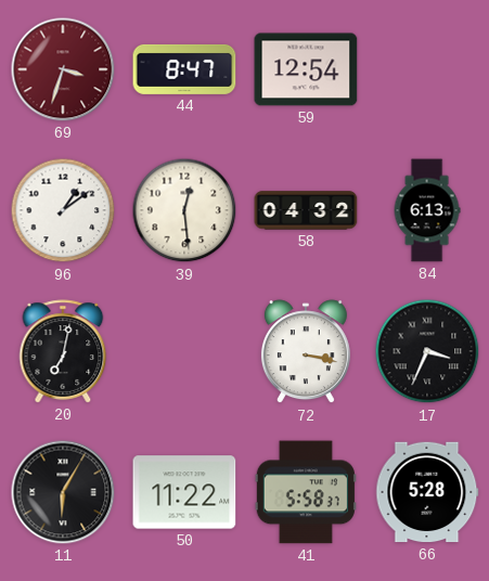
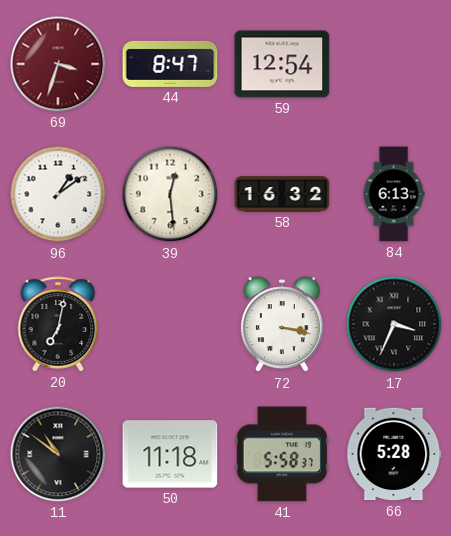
58: 04:32 -> 16:32 (282, 194)
11: 6:05 -> 10:51 (58, 454)
50: 11:22 -> 11:18 (170, 454)
